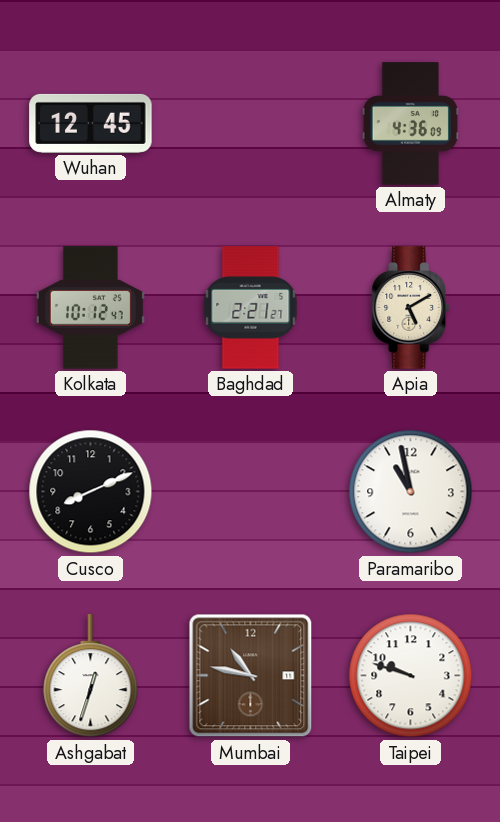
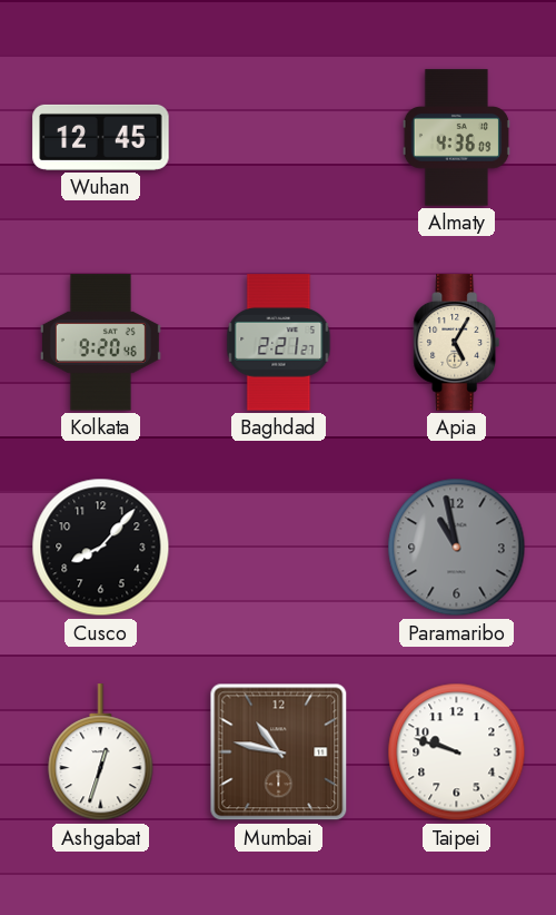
Kolkata: 10:12 -> 9:20 (100, 343)
Apia: 5:10 -> 5:05 (457, 343)
Cusco: 8:11 -> 8:07 (101, 548)
Paramaribo dial: white -> grey (457, 548)
